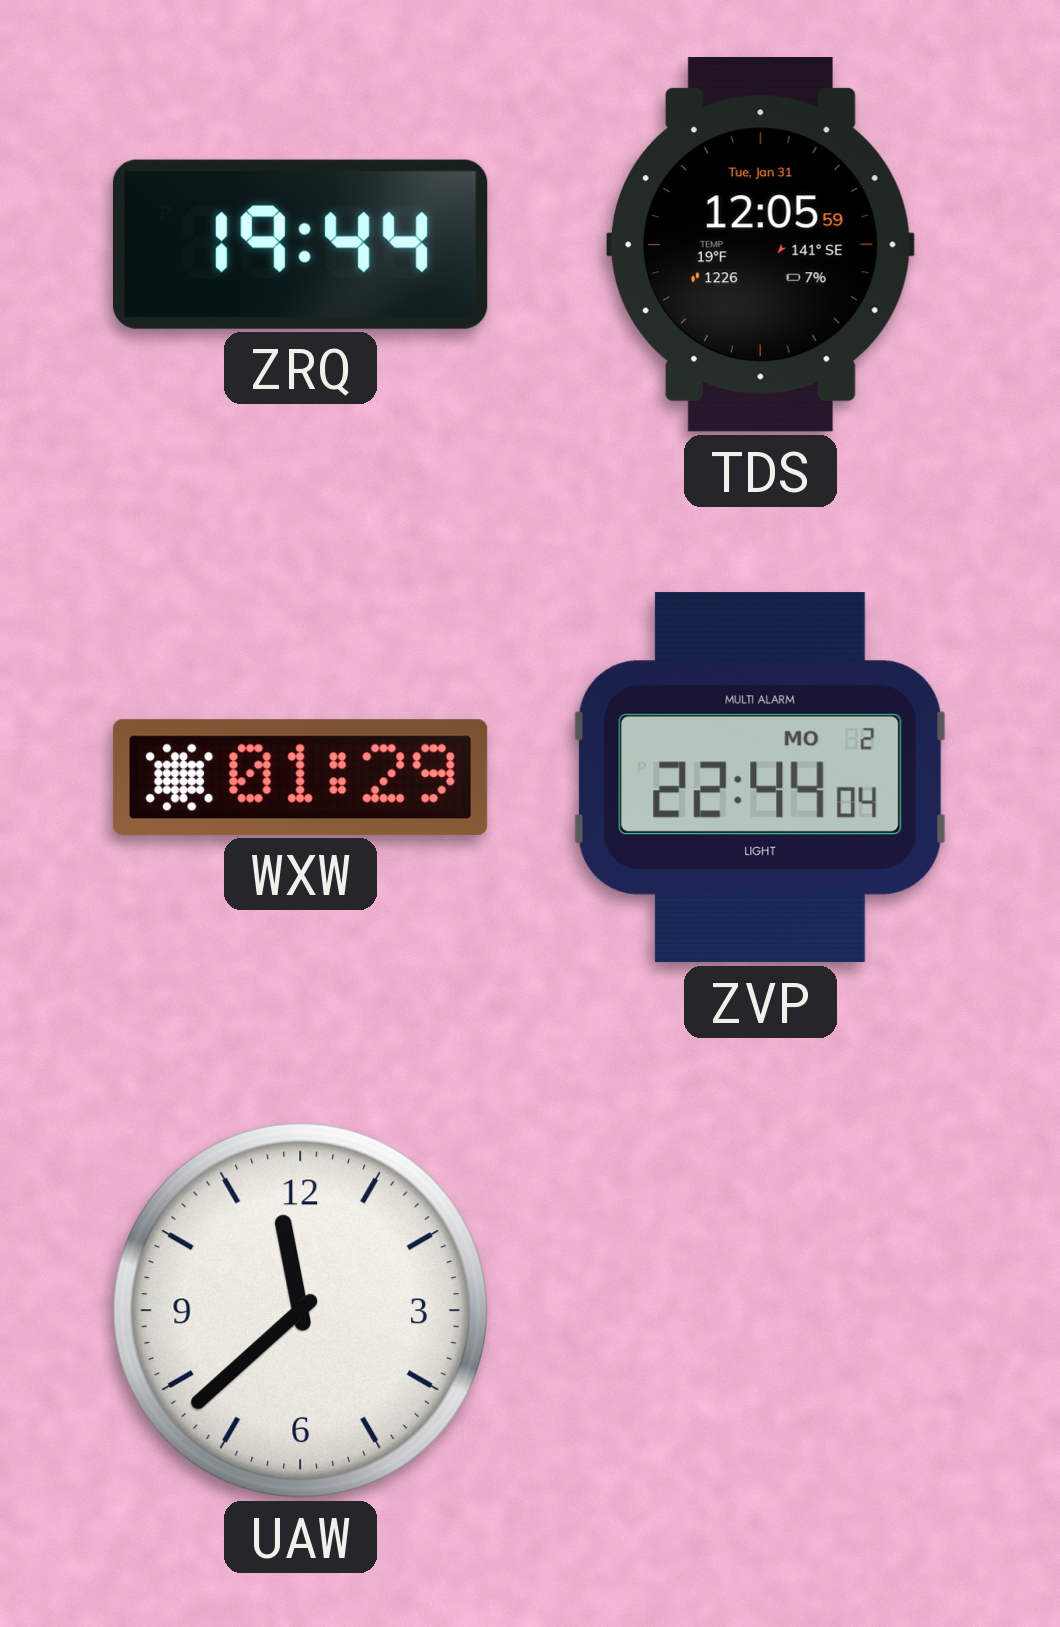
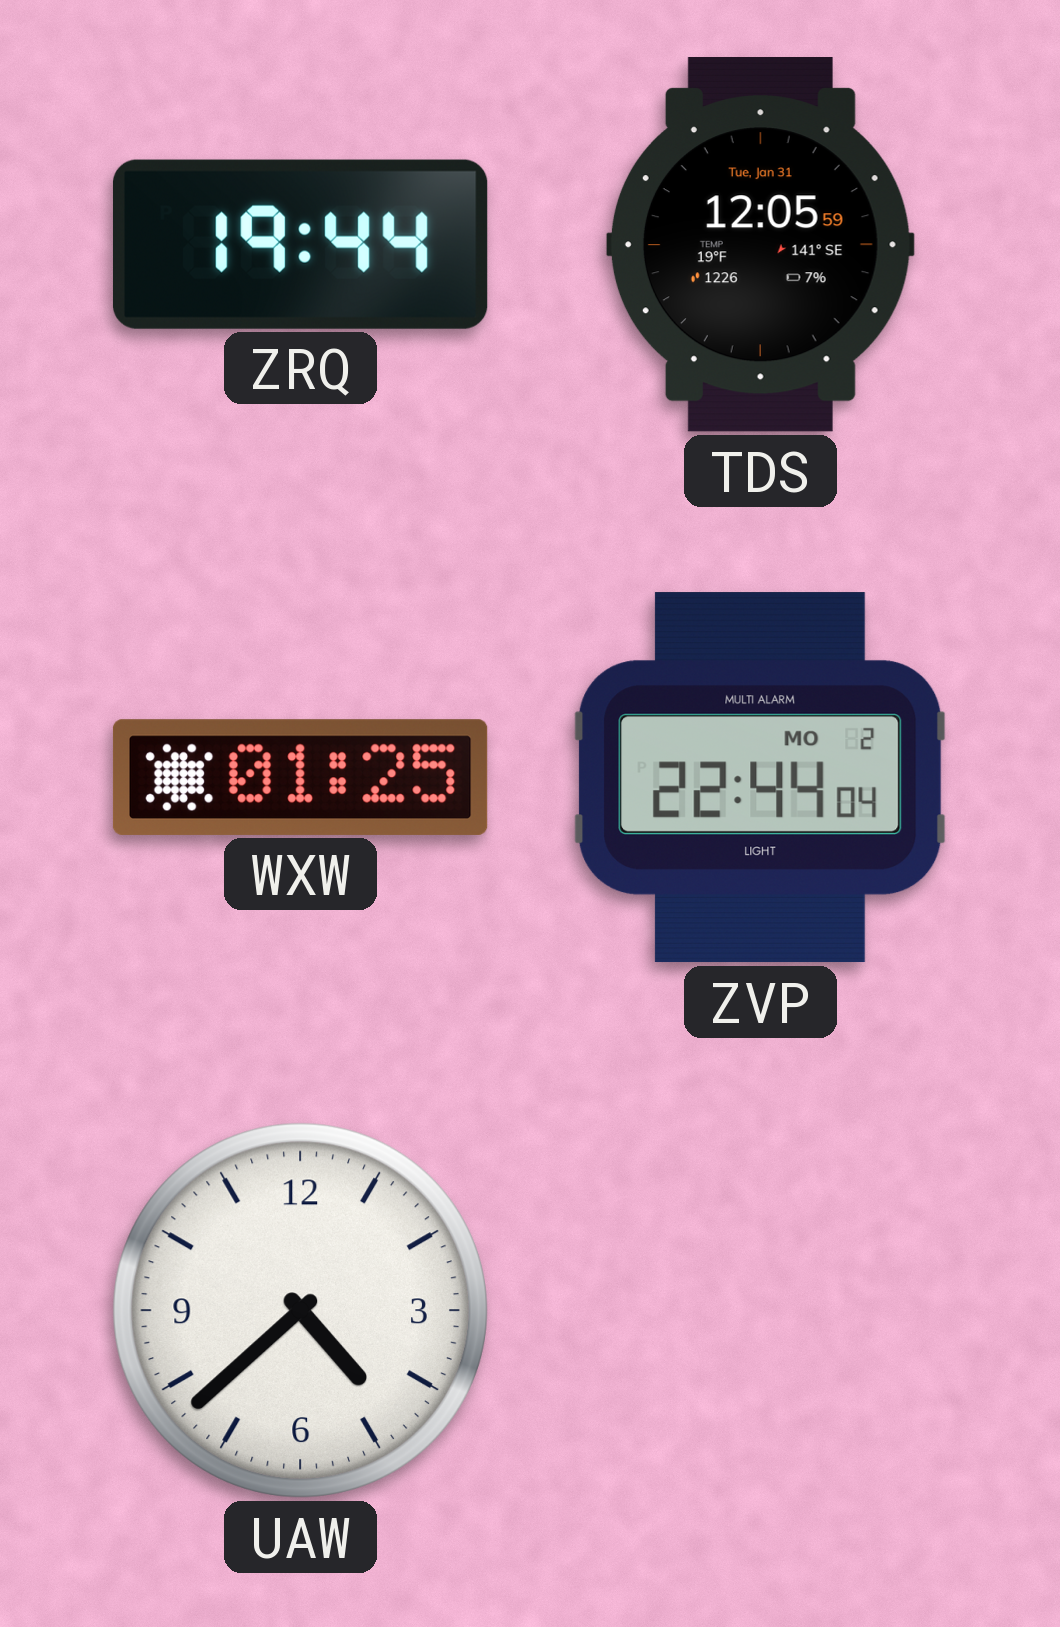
WXW: 01:29 -> 01:25 (300, 777)
UAW: 11:38 -> 4:38 (300, 1310)
